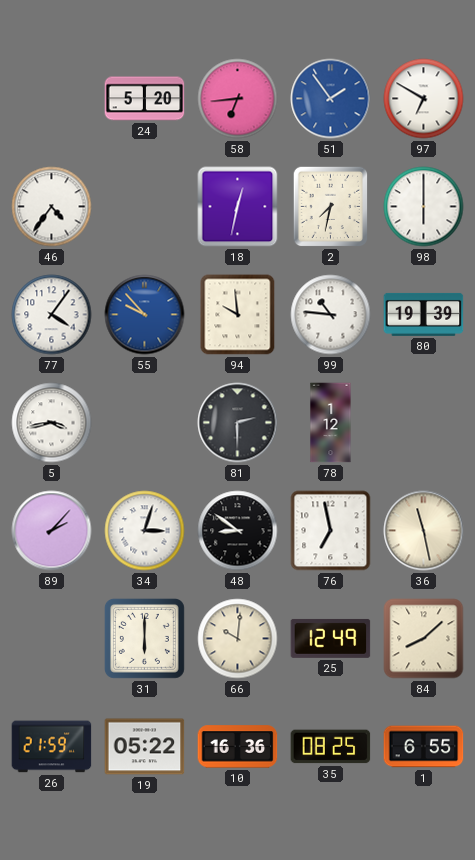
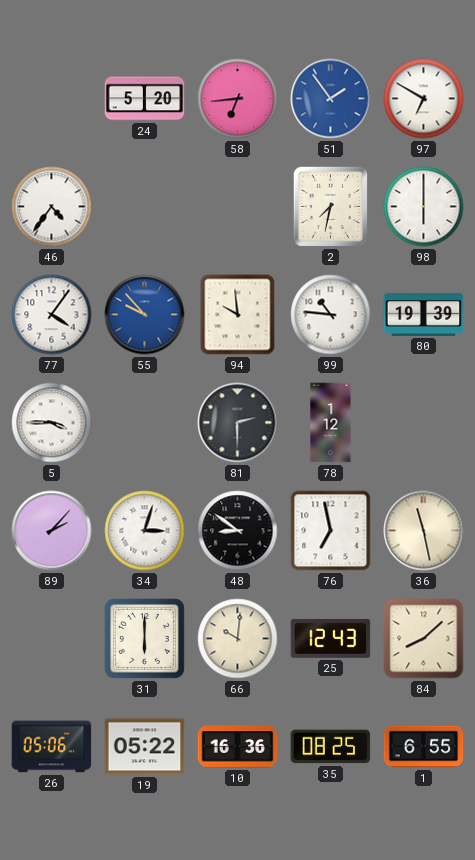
18: 12:32 -> none (238, 207)
5: 3:43 -> 3:45 (52, 423)
25: 12:49 -> 12:43 (331, 638)
26: 21:59 -> 05:06 (52, 747)
